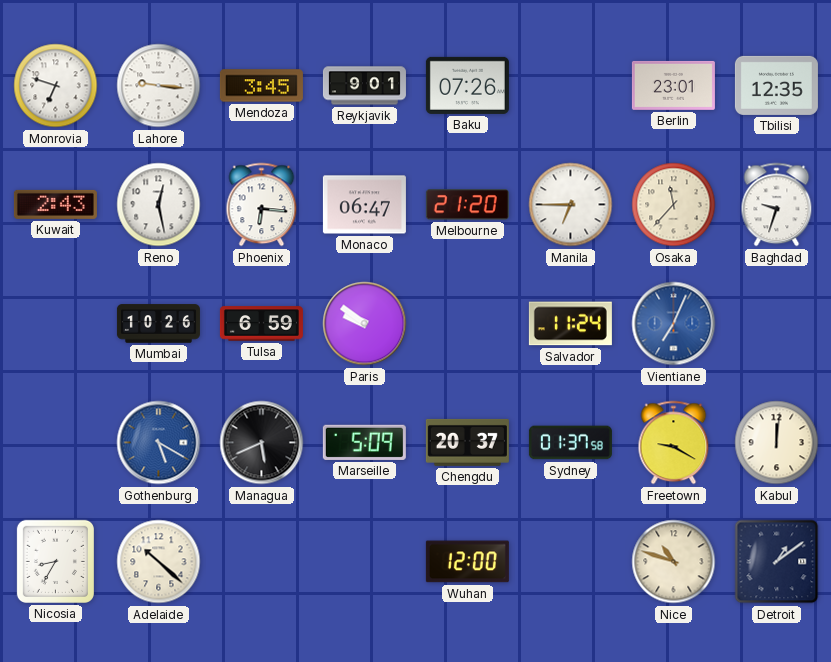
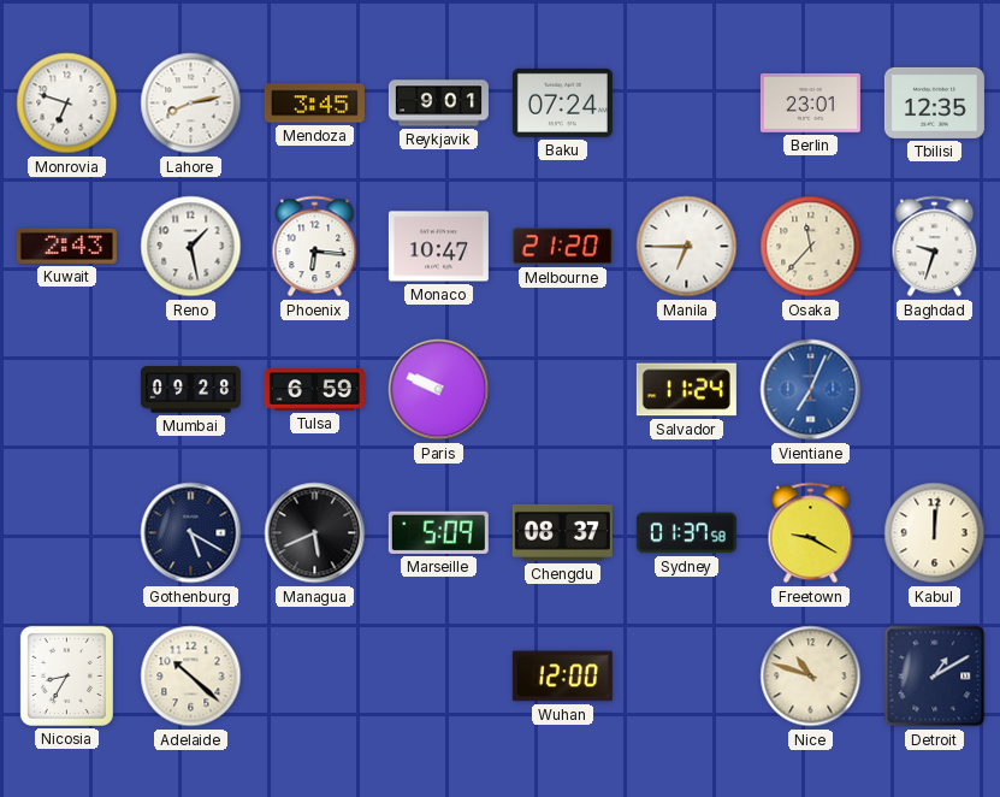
Lahore: 9:16 -> 8:13 (191, 104)
Baku: 07:26 -> 07:24 (562, 102)
Reno: 12:28 -> 1:28 (191, 247)
Monaco: 06:47 -> 10:47 (438, 247)
Mumbai: 10:26 -> 09:28 (190, 390)
Paris: 9:51 -> 9:49 (439, 390)
Gothenburg dial: blue -> navy (191, 533)
Chengdu: 20:37 -> 08:37 (562, 532)
Detroit: 1:09 -> 1:10 (935, 677)
